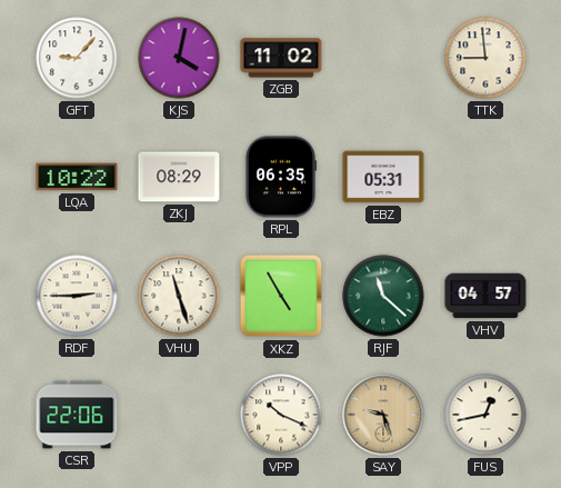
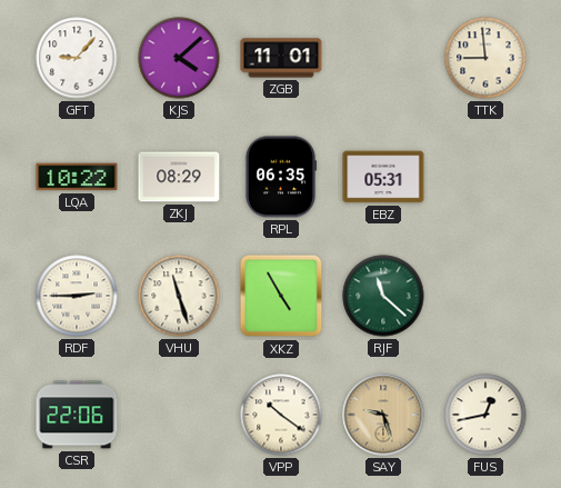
KJS: 4:02 -> 4:08 (179, 58)
ZGB: 11:02 -> 11:01 (281, 58)
VHV: 04:57 -> none (485, 296)
VPP: 10:19 -> 10:21 (281, 415)
